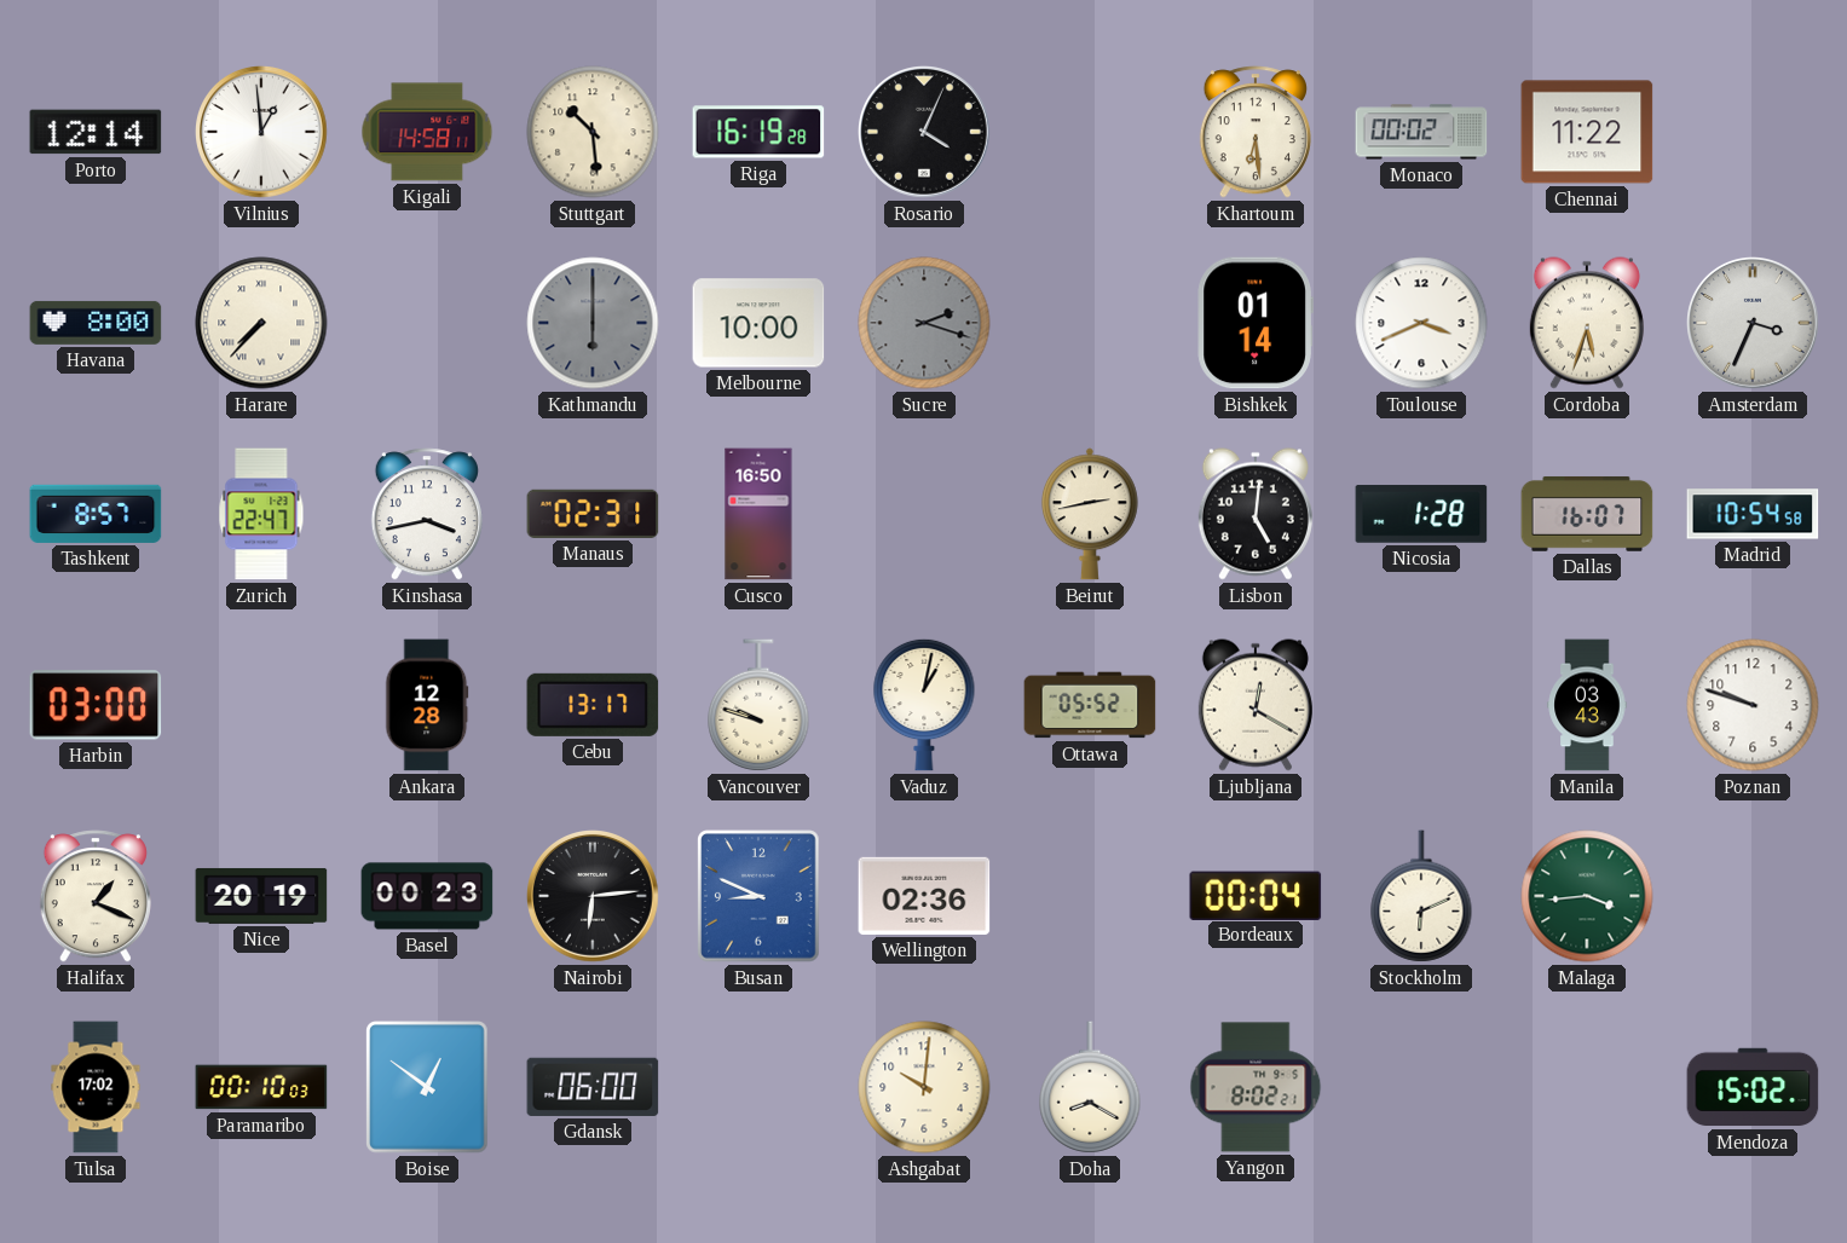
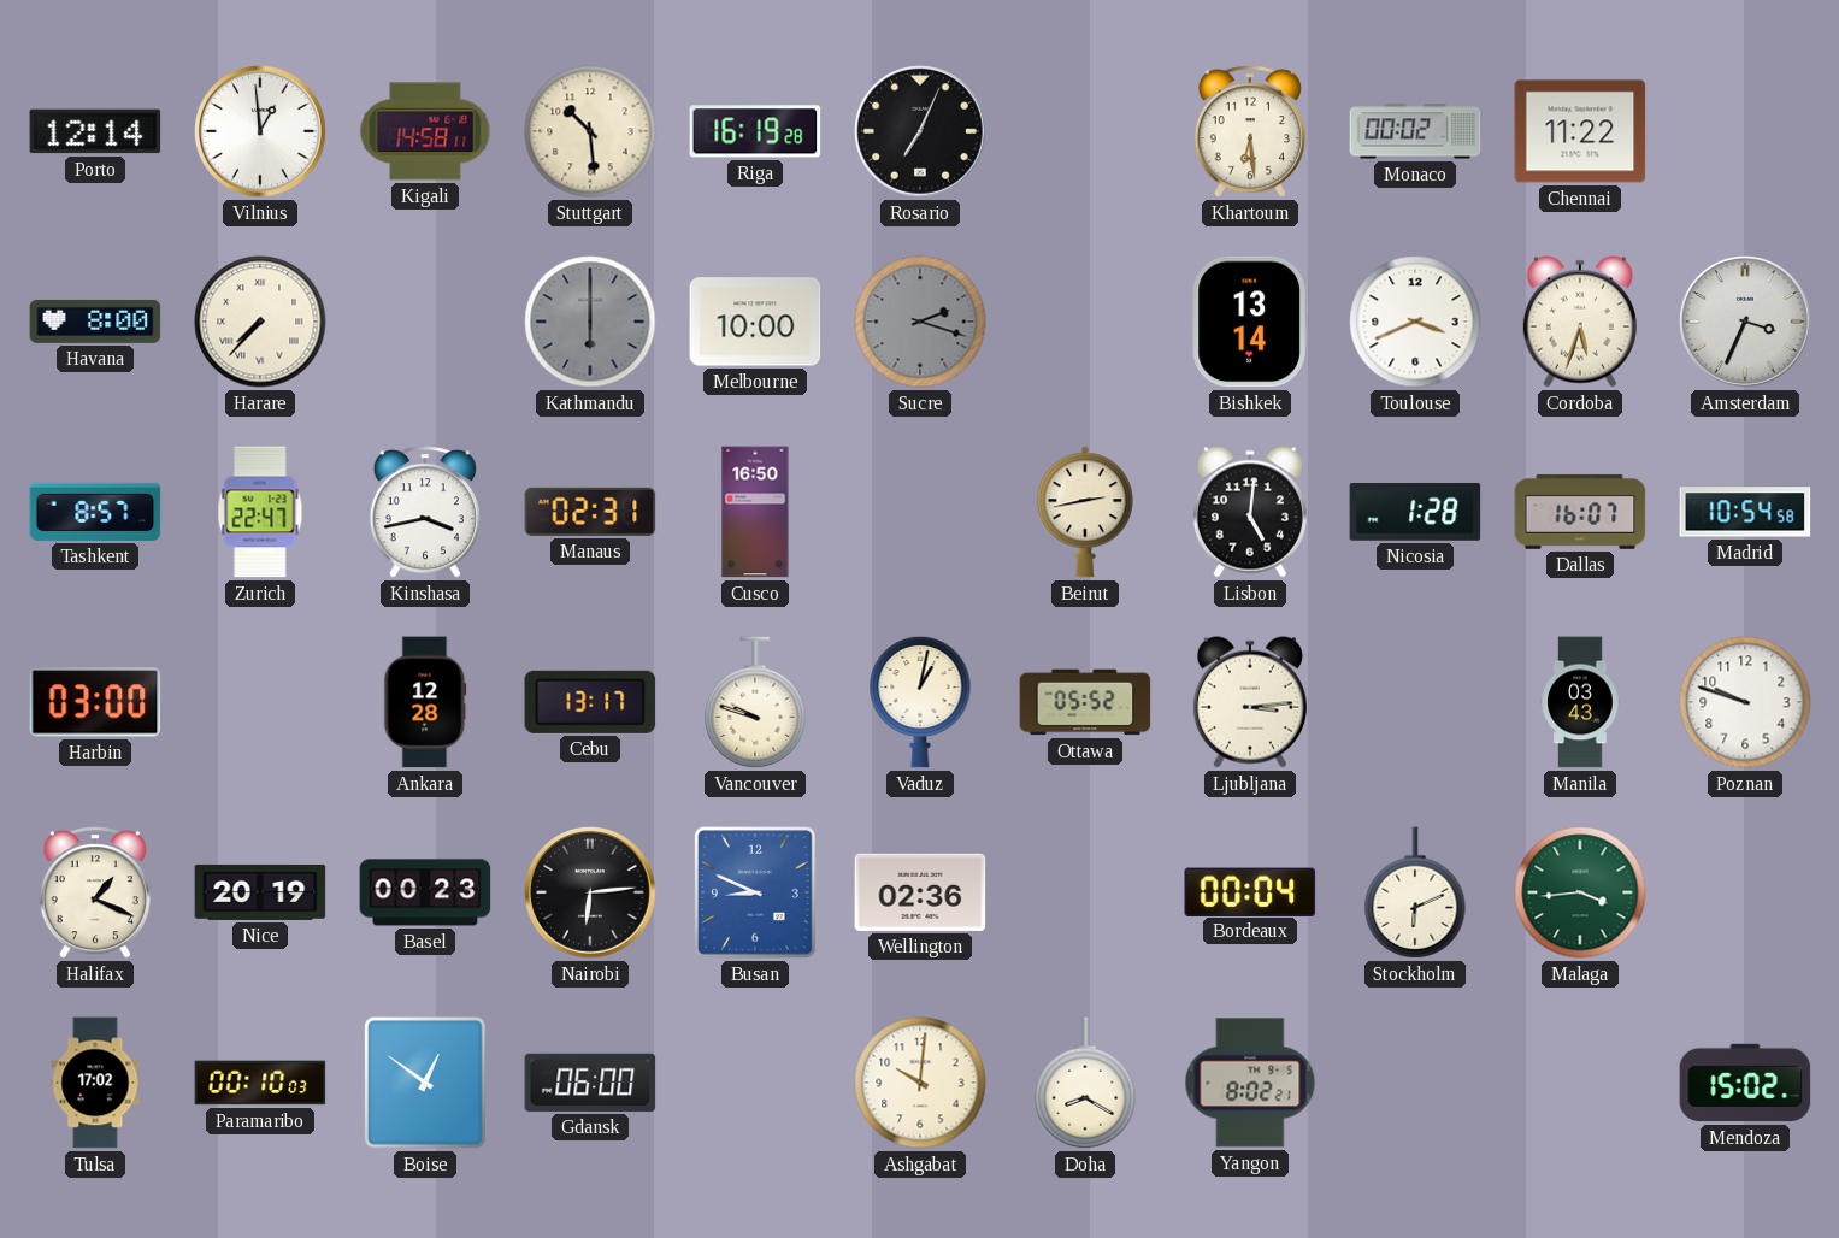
Rosario: 4:04 -> 7:04 (921, 132)
Bishkek: 01:14 -> 13:14 (1250, 322)
Ljubljana: 12:20 -> 3:14 (1250, 702)
